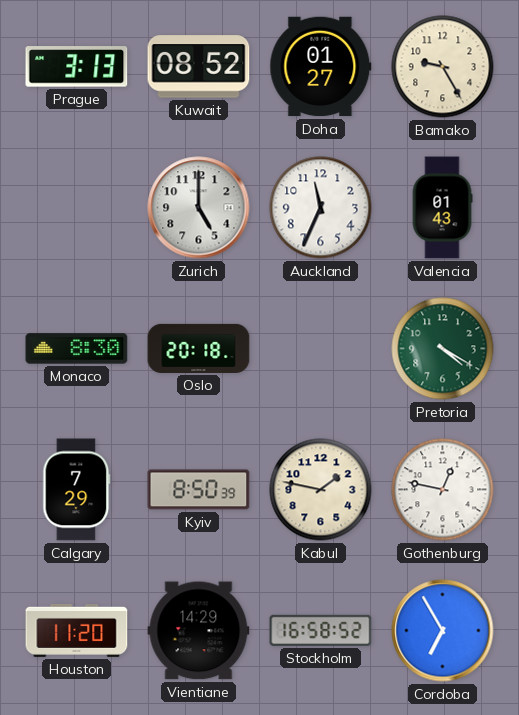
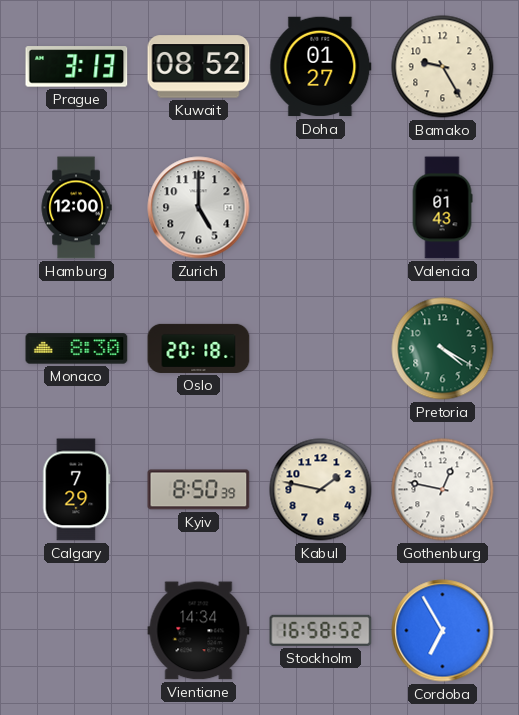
Hamburg: none -> 12:00 (76, 208)
Auckland: 11:34 -> none (321, 208)
Houston: 11:20 -> none (77, 630)
Vientiane: 14:29 -> 14:34 (199, 631)
